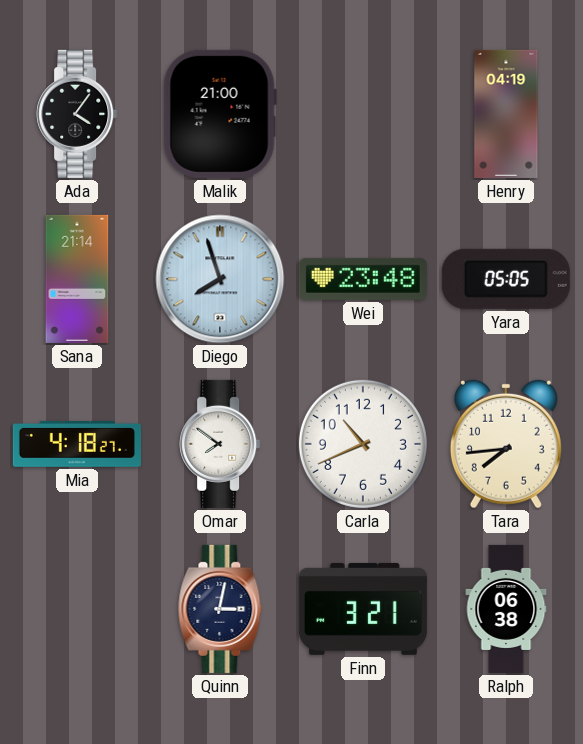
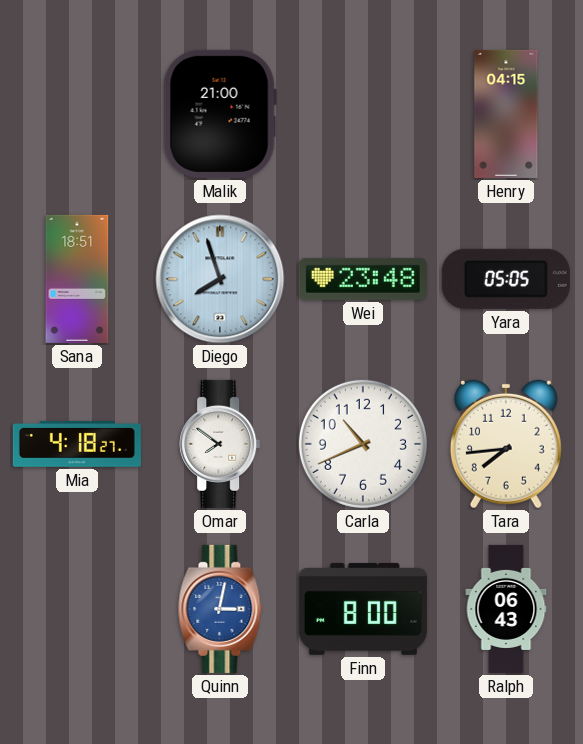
Ada: 4:06 -> none (77, 114)
Henry: 04:19 -> 04:15 (506, 114)
Sana: 21:14 -> 18:51 (77, 279)
Quinn dial: navy -> blue (220, 609)
Finn: 3:21 -> 8:00 (363, 609)
Ralph: 06:38 -> 06:43 (506, 609)
